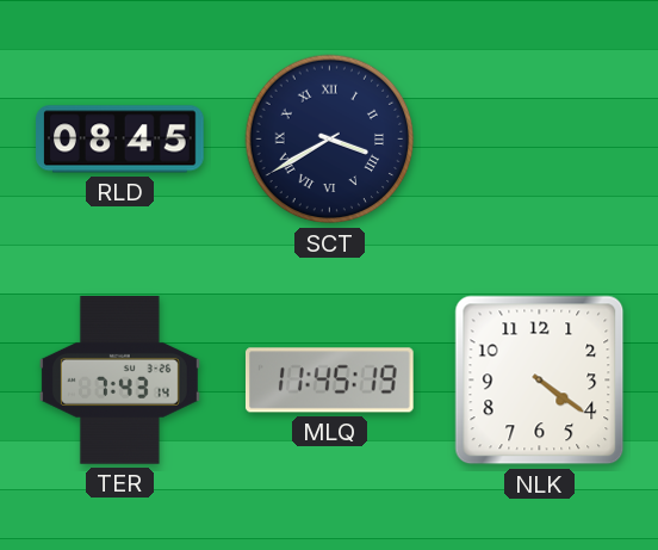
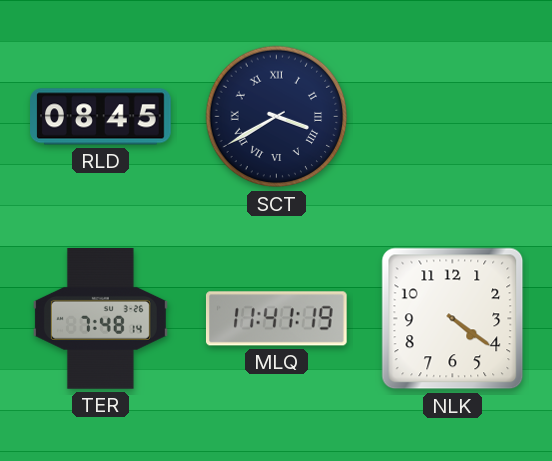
TER: 7:43 -> 7:48 (100, 319)
MLQ: 11:45 -> 11:41 (277, 319)
